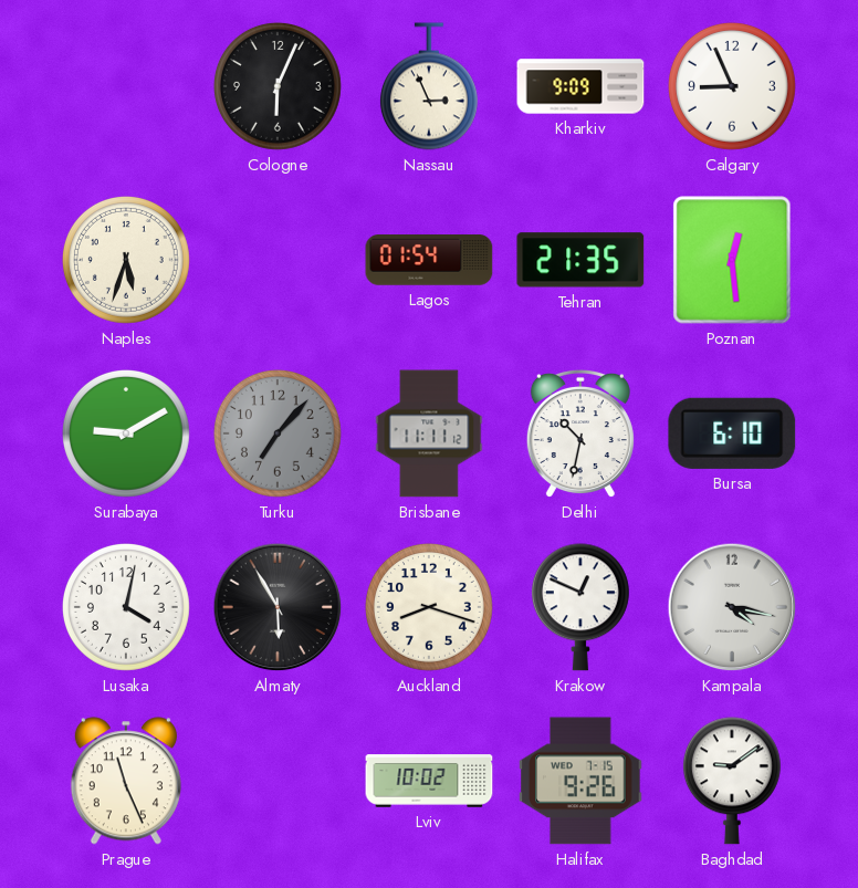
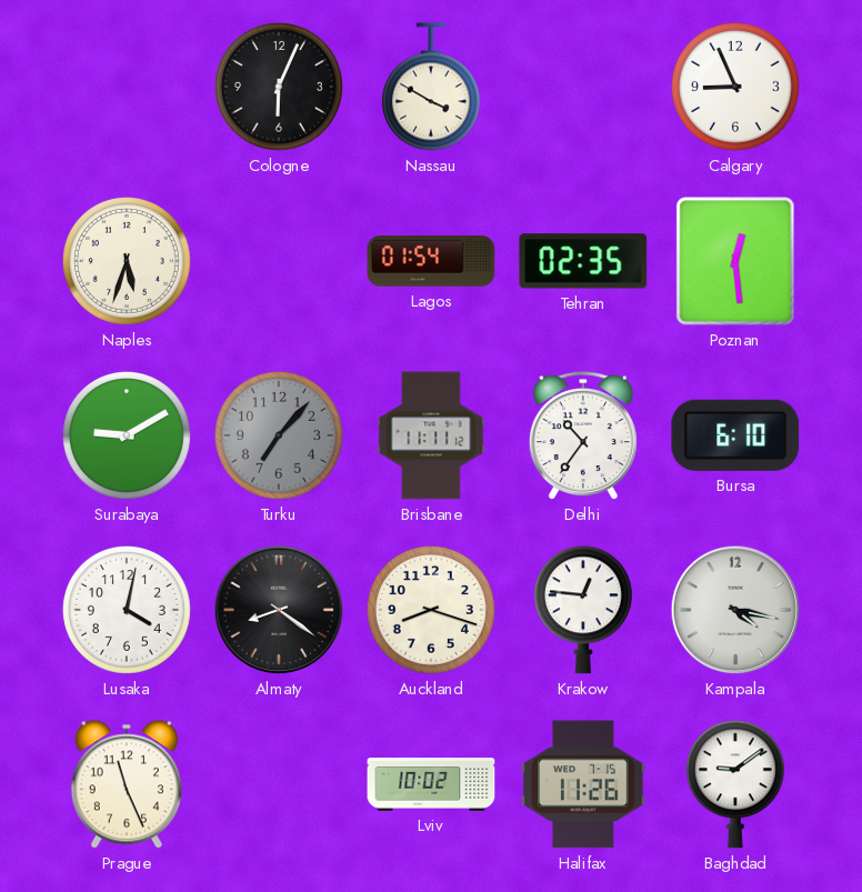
Nassau: 2:56 -> 3:50 (431, 87)
Kharkiv: 9:09 -> none (580, 86)
Tehran: 21:35 -> 02:35 (583, 261)
Delhi: 10:32 -> 10:36 (583, 435)
Almaty: 5:55 -> 8:21 (279, 610)
Krakow: 12:49 -> 12:46 (583, 610)
Halifax: 9:26 -> 11:26 (583, 784)
